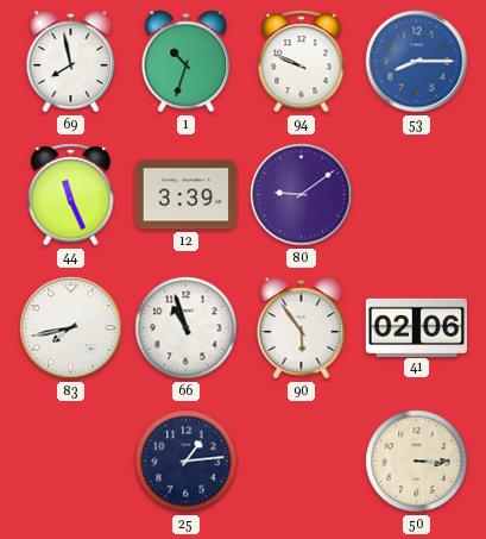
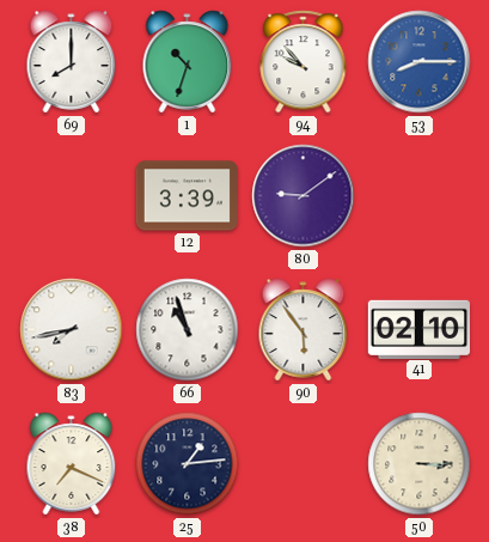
69: 7:58 -> 8:00 (72, 62)
94: 9:49 -> 9:53 (304, 62)
44: 11:26 -> none (71, 195)
41: 02:06 -> 02:10 (418, 329)
38: none -> 7:19 (72, 464)
